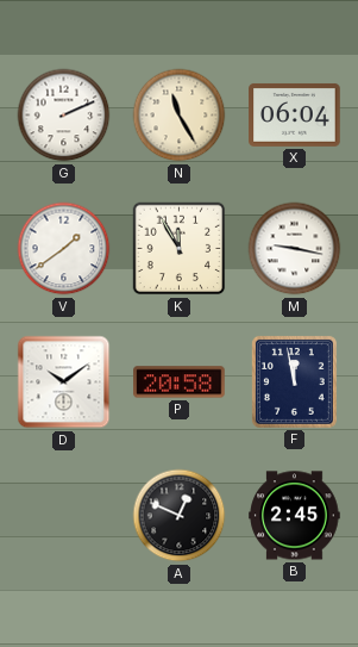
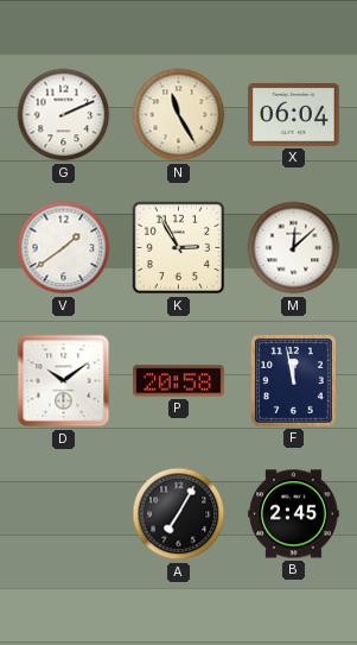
K: 11:55 -> 2:55 (179, 248)
M: 9:17 -> 12:08 (294, 248)
A: 12:49 -> 7:05 (179, 514)
